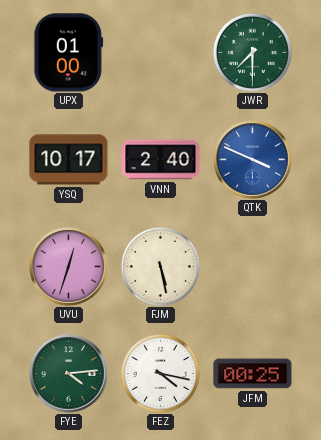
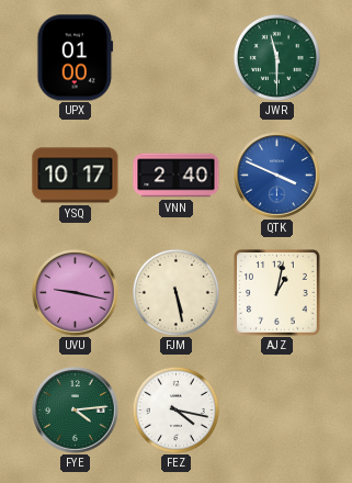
JWR: 7:30 -> 11:30 (276, 57)
UVU: 12:33 -> 9:17 (76, 293)
AJZ: none -> 1:02 (277, 293)
JFM: 00:25 -> none (253, 374)
